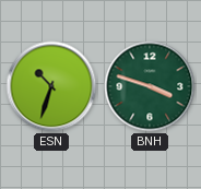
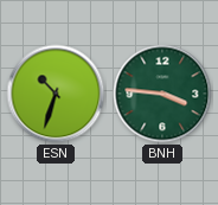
BNH: 3:48 -> 3:46 (162, 94)
